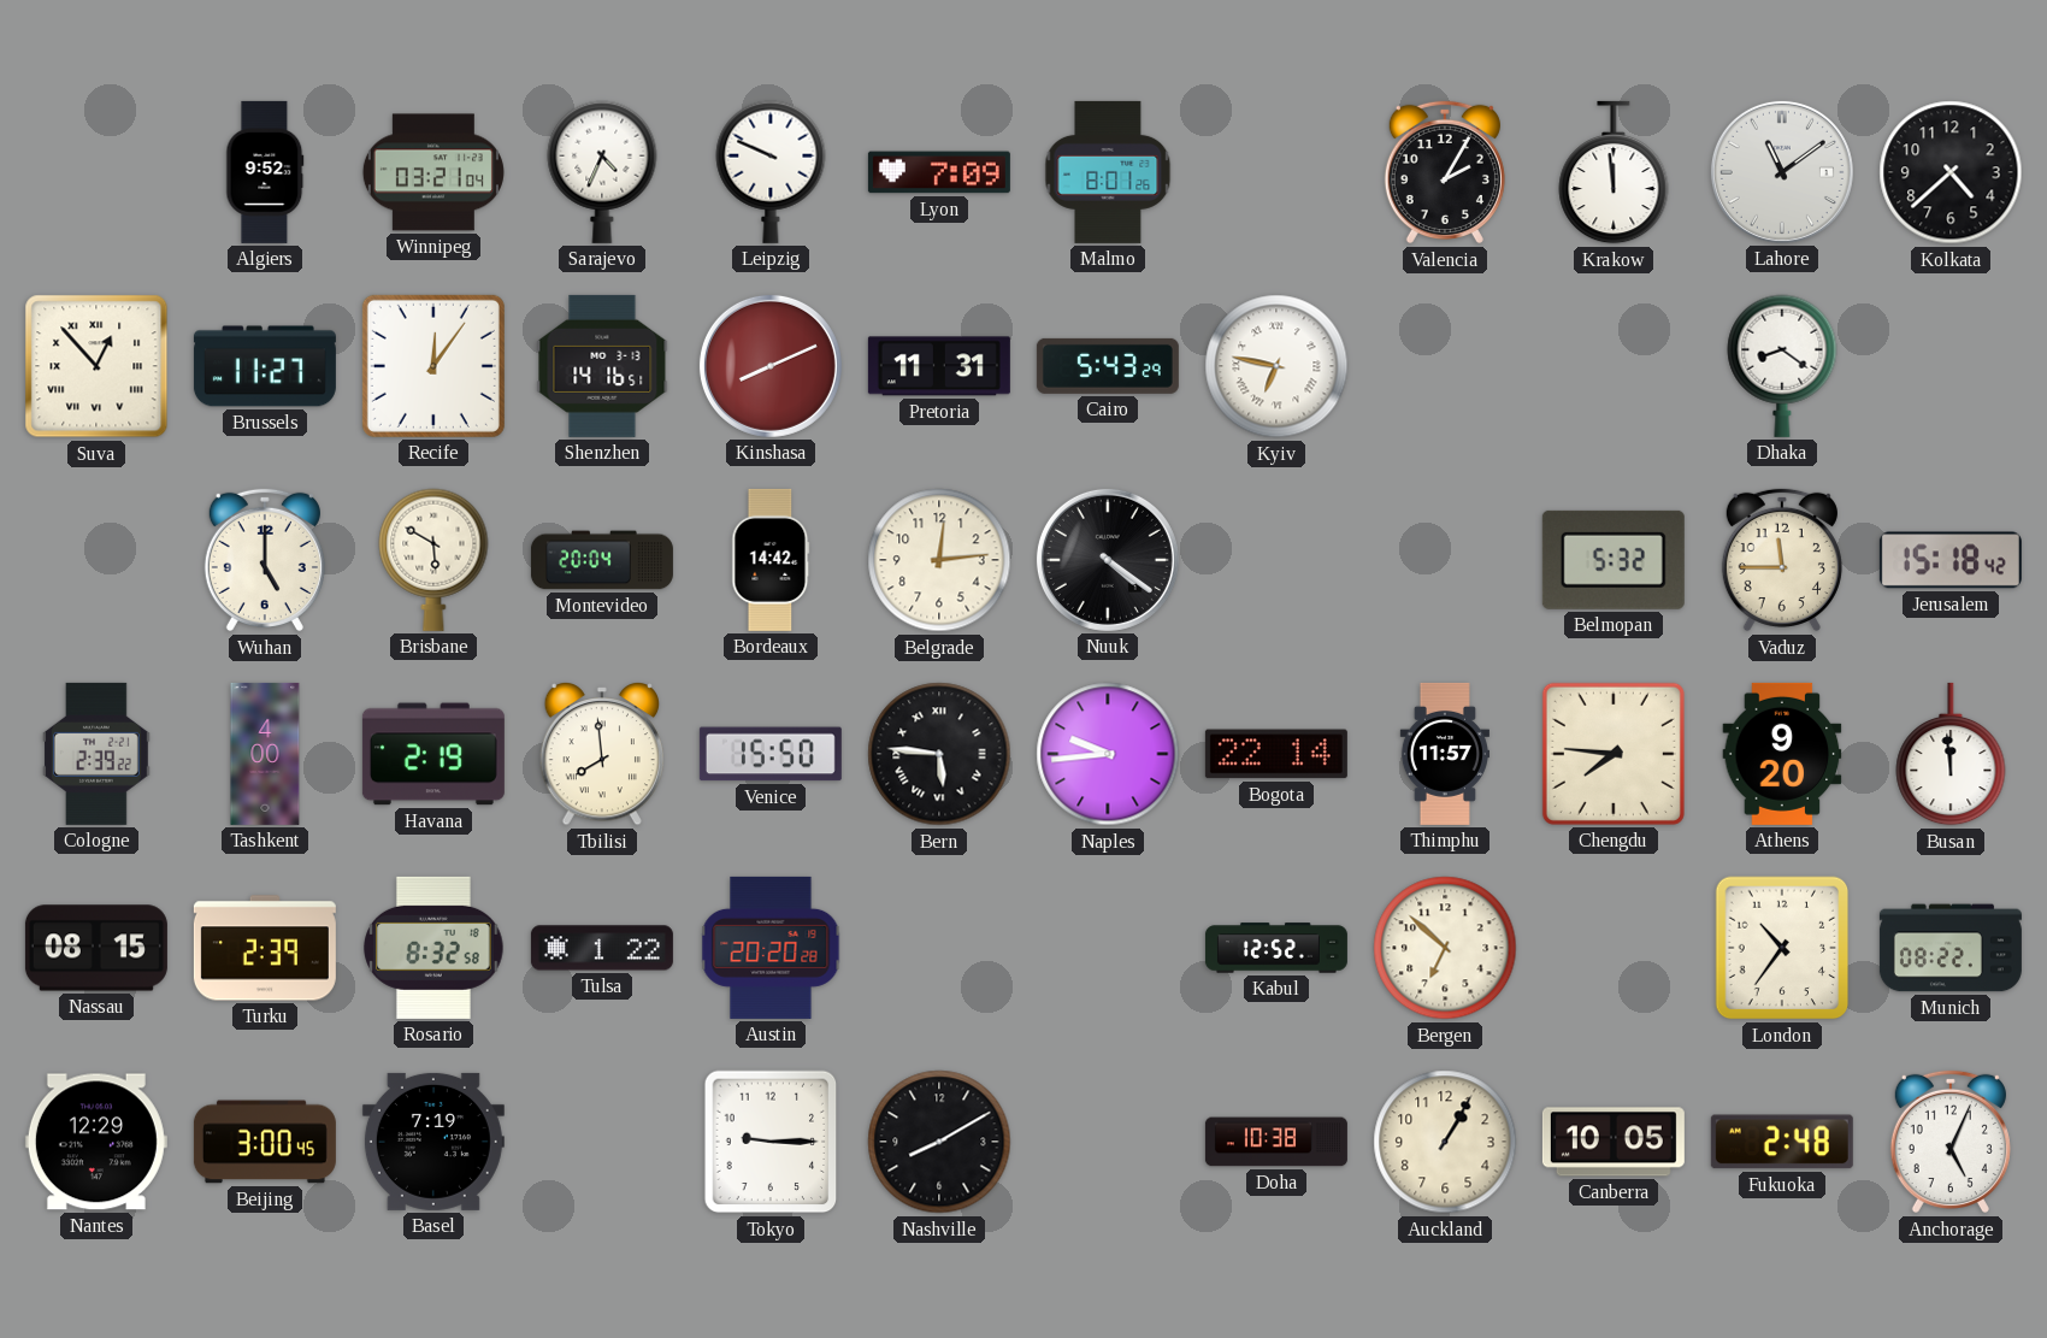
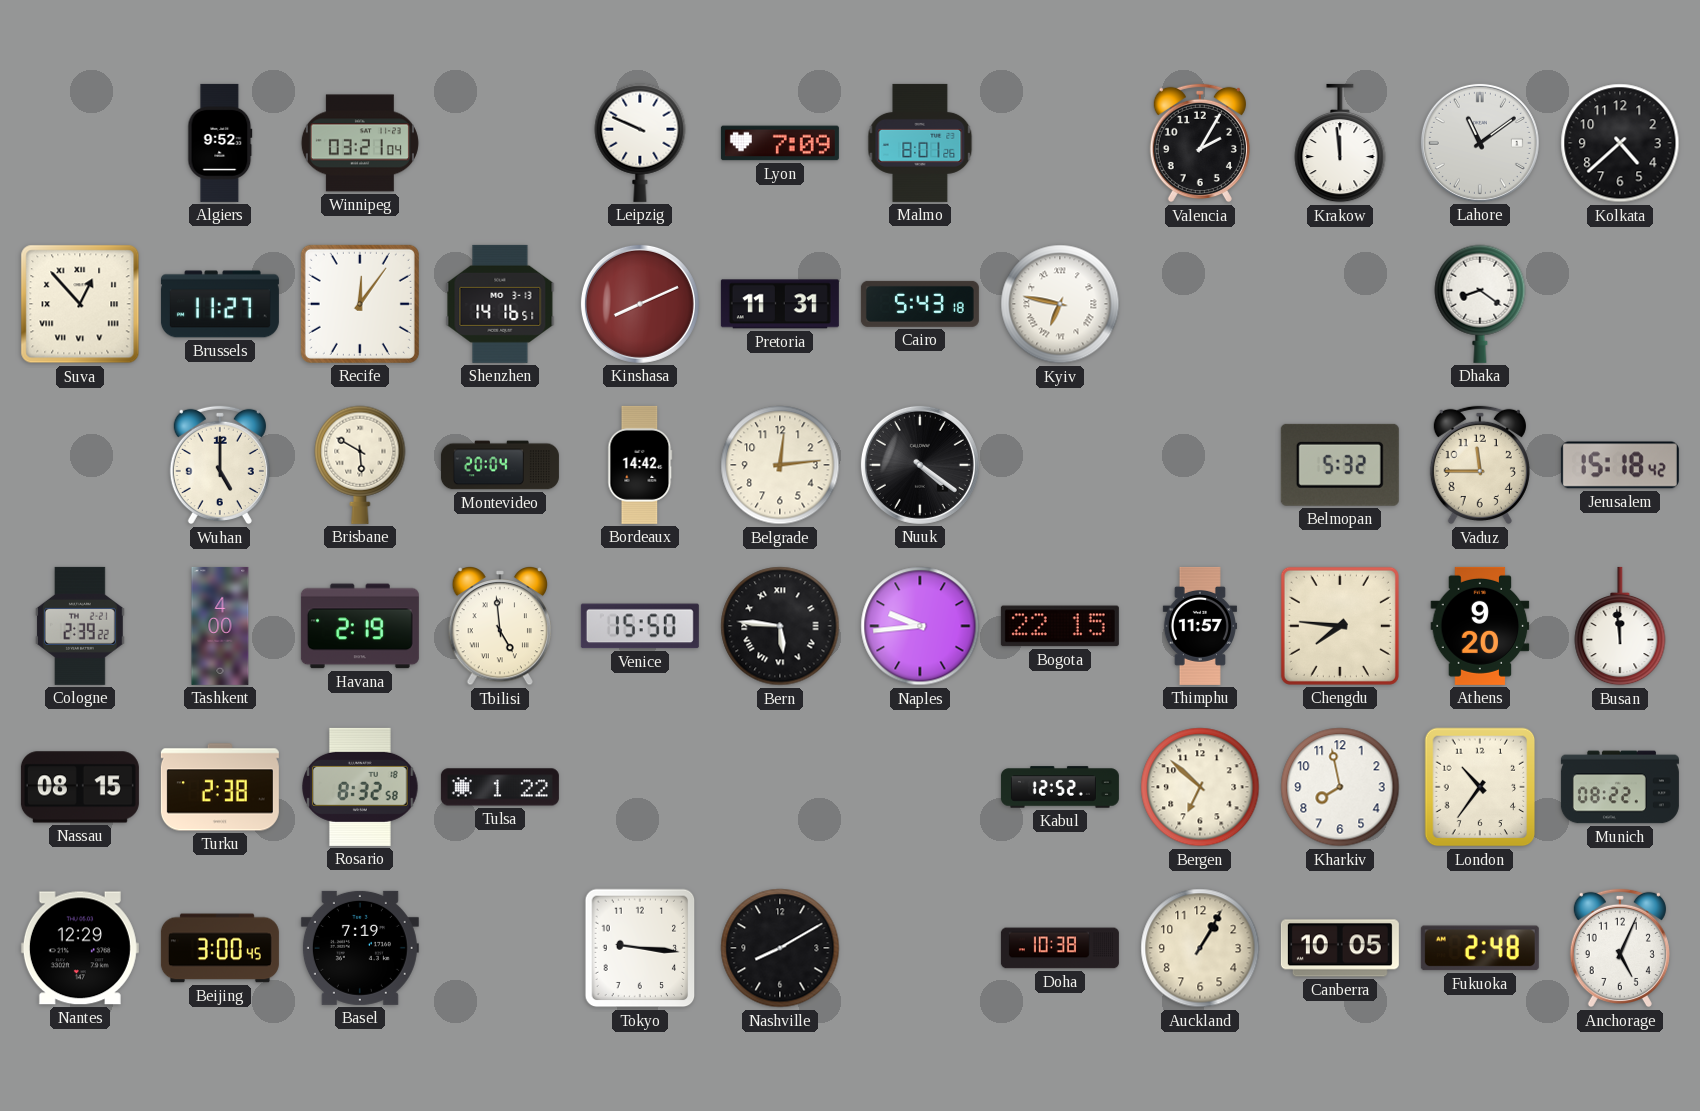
Sarajevo: 4:34 -> none (602, 172)
Cairo: 5:43:29 -> 5:43:18 (920, 304)
Tbilisi: 7:59 -> 4:59 (499, 627)
Bogota: 22:14 -> 22:15 (1060, 626)
Turku: 2:39 -> 2:38 (220, 787)
Austin: 20:20 -> none (771, 948)
Kharkiv: none -> 7:58 (1340, 787)
Tokyo: 9:15 -> 9:16 (640, 948)
